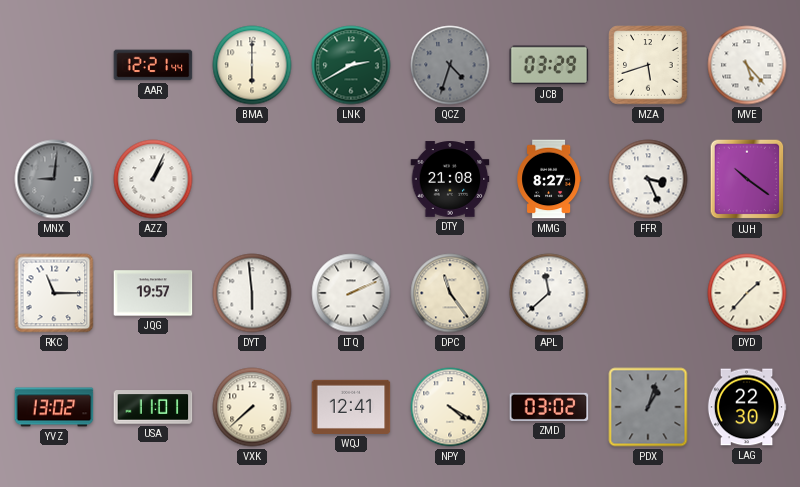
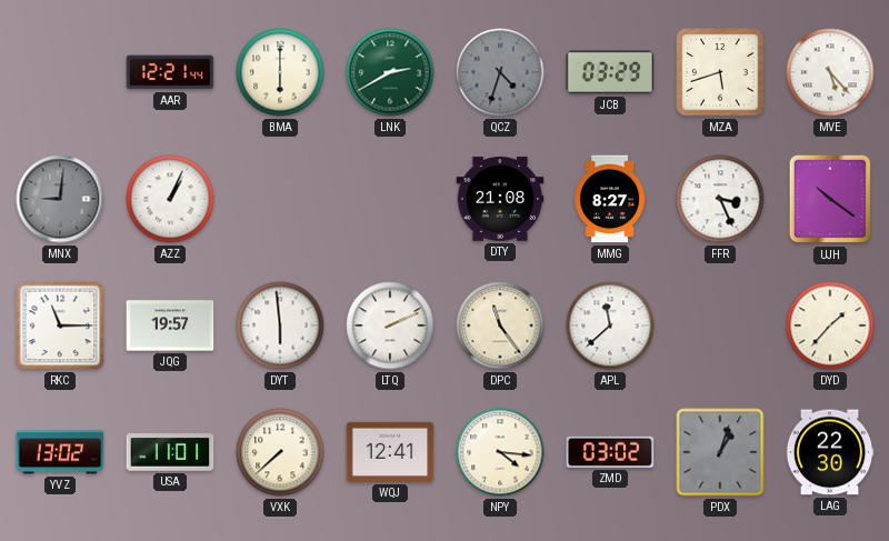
NPY: 4:20 -> 4:16 (500, 452)
